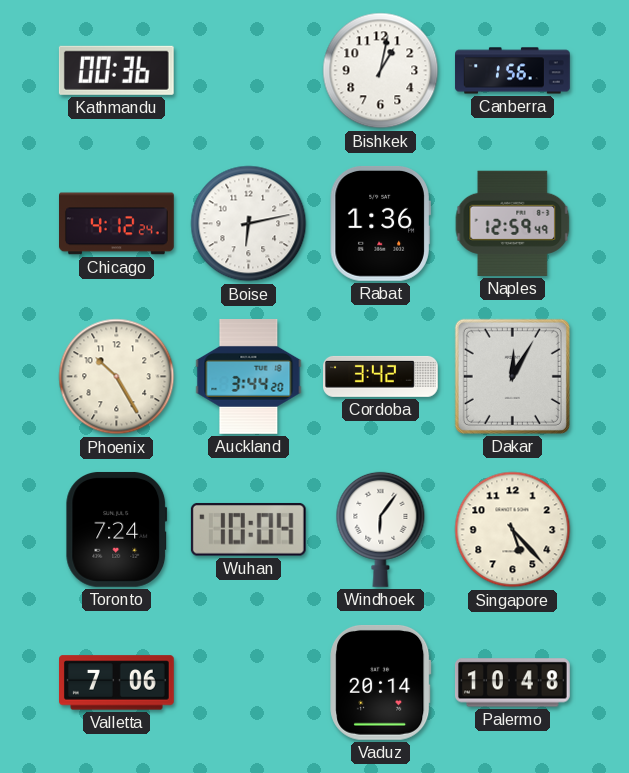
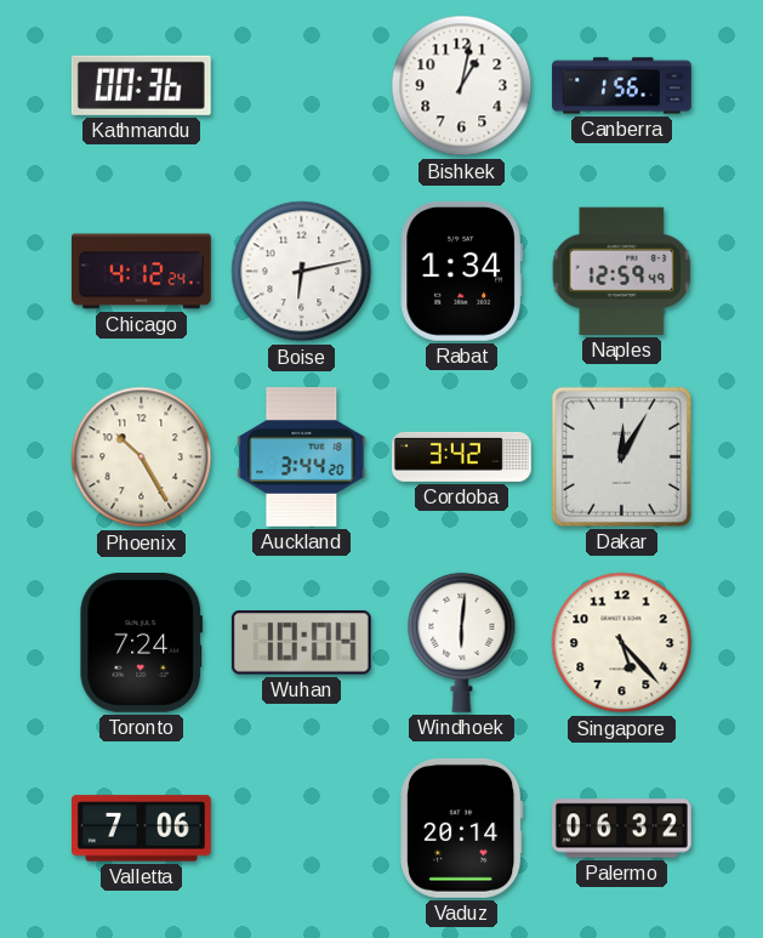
Rabat: 1:36 -> 1:34 (461, 271)
Windhoek: 6:06 -> 6:01 (462, 642)
Palermo: 10:48 -> 06:32 (621, 829)
